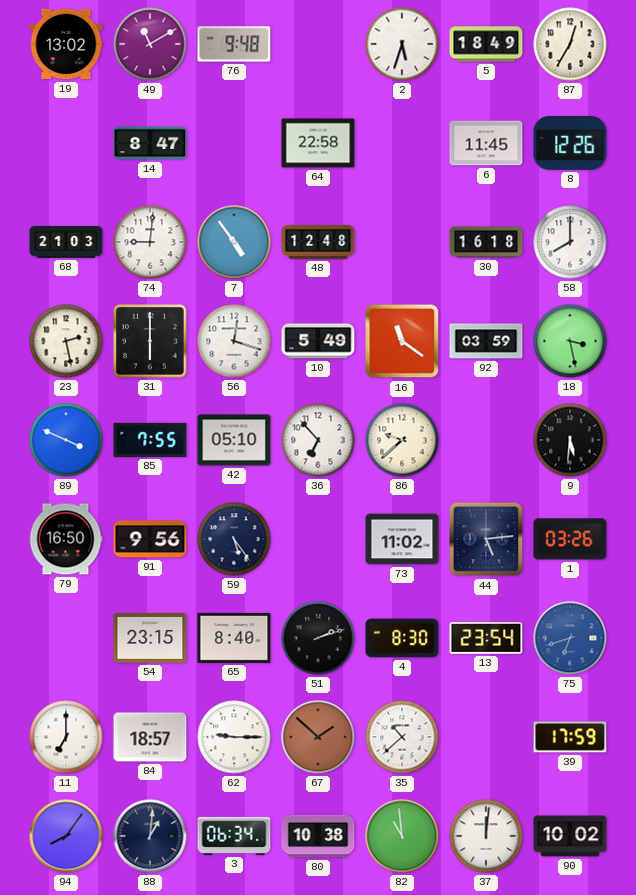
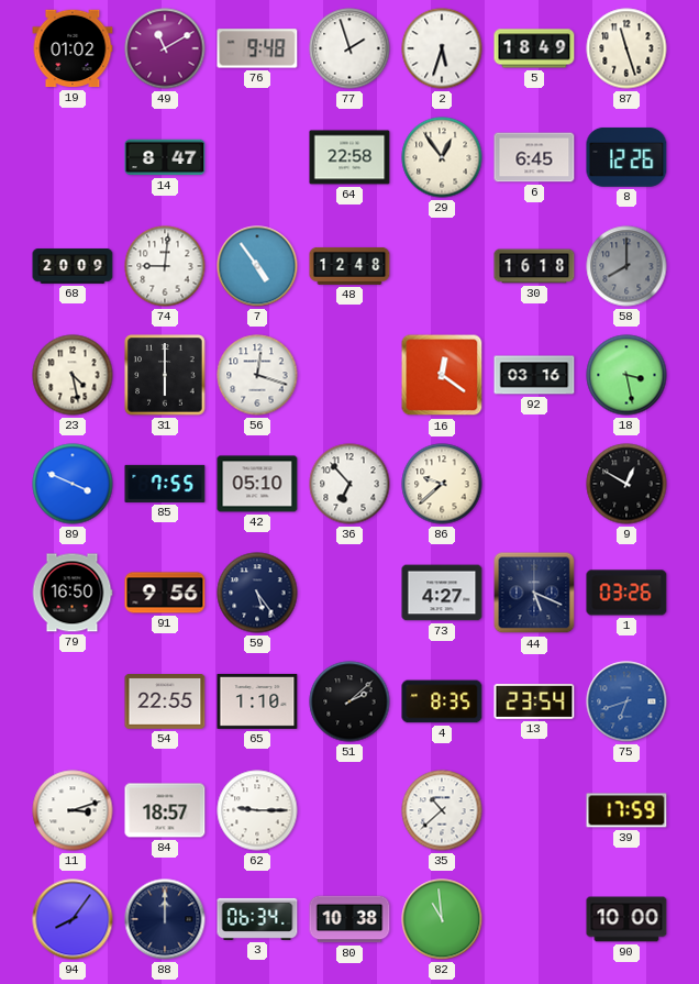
19: 13:02 -> 01:02 (73, 48)
77: none -> 1:57 (349, 48)
87: 12:35 -> 11:27 (626, 48)
29: none -> 12:54 (442, 157)
6: 11:45 -> 6:45 (534, 157)
68: 21:03 -> 20:09 (73, 266)
58 dial: white -> grey (626, 266)
23: 2:28 -> 4:28 (73, 375)
10: 5:49 -> none (318, 341)
16: 11:21 -> 12:21 (442, 375)
92: 03:59 -> 03:16 (534, 375)
9: 5:31 -> 12:50 (626, 484)
73: 11:02 -> 4:27 (442, 593)
44: 5:14 -> 5:19 (534, 593)
54: 23:15 -> 22:55 (165, 703)
65: 8:40 -> 1:10 (257, 701)
51: 2:12 -> 2:08 (349, 701)
4: 8:30 -> 8:35 (442, 701)
11: 7:00 -> 3:12 (73, 810)
67: 1:52 -> none (318, 737)
88: 1:01 -> 12:00 (165, 919)
37: 12:01 -> none (486, 836)
90: 10:02 -> 10:00 (626, 919)
